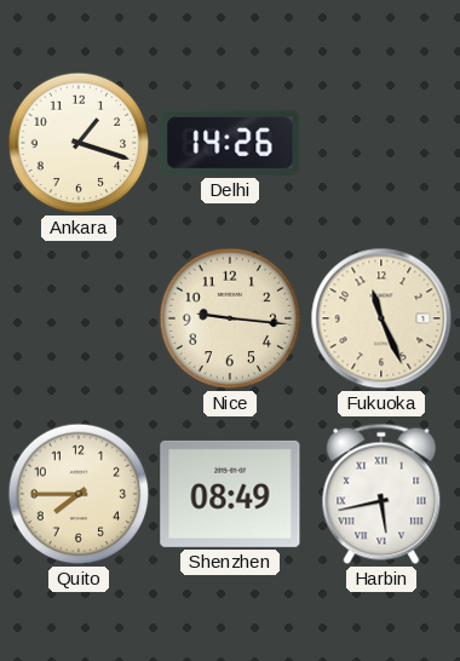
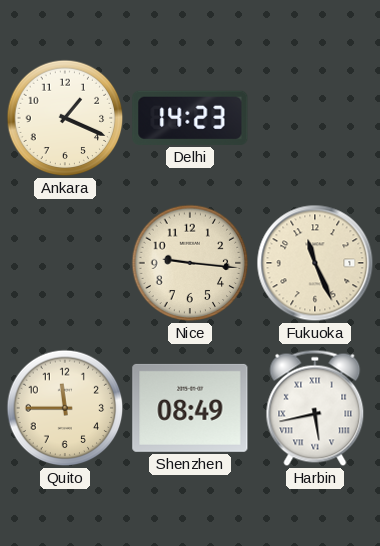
Ankara: 1:18 -> 1:19 (65, 118)
Delhi: 14:26 -> 14:23 (190, 118)
Quito: 7:45 -> 11:45 (65, 408)
